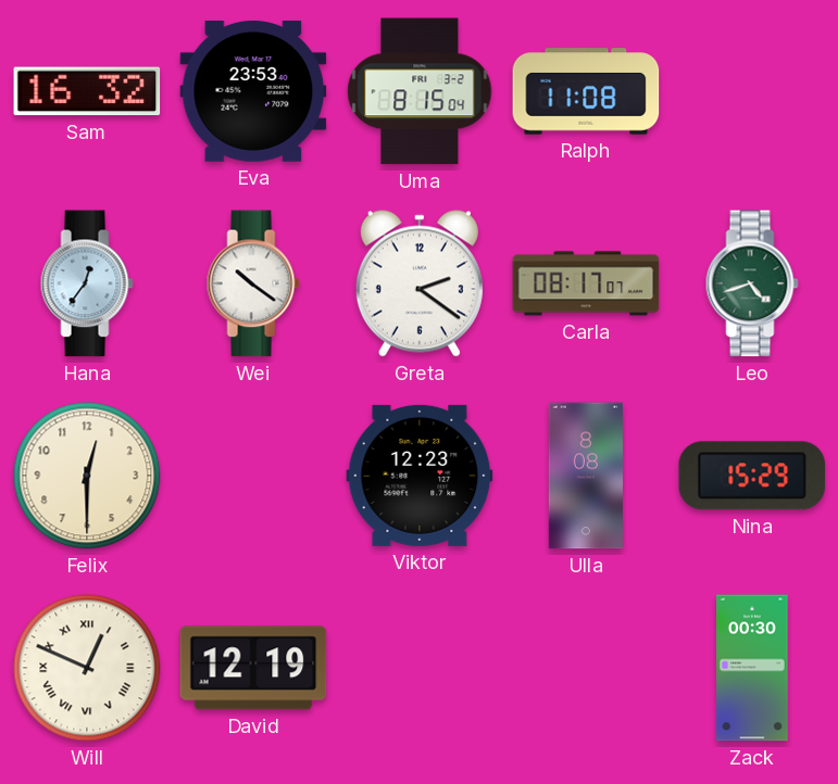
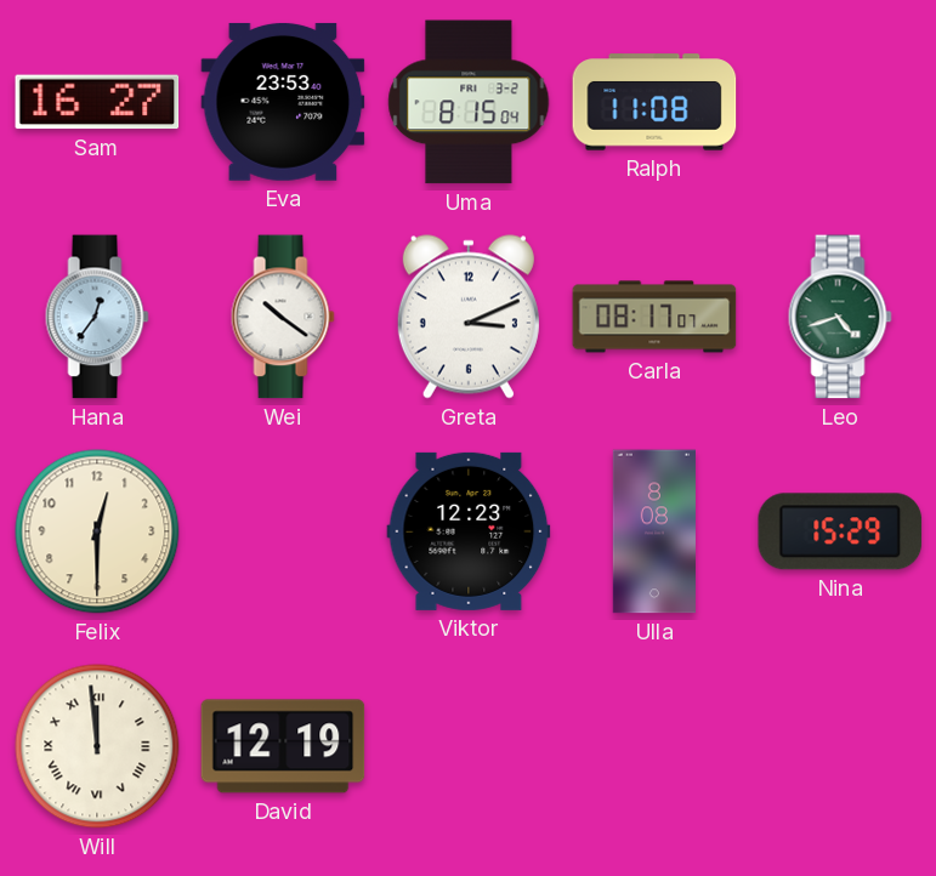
Sam: 16:32 -> 16:27 (97, 102)
Greta: 2:21 -> 3:11 (469, 317)
Will: 12:49 -> 11:59 (97, 746)
Zack: 00:30 -> none (752, 668)
